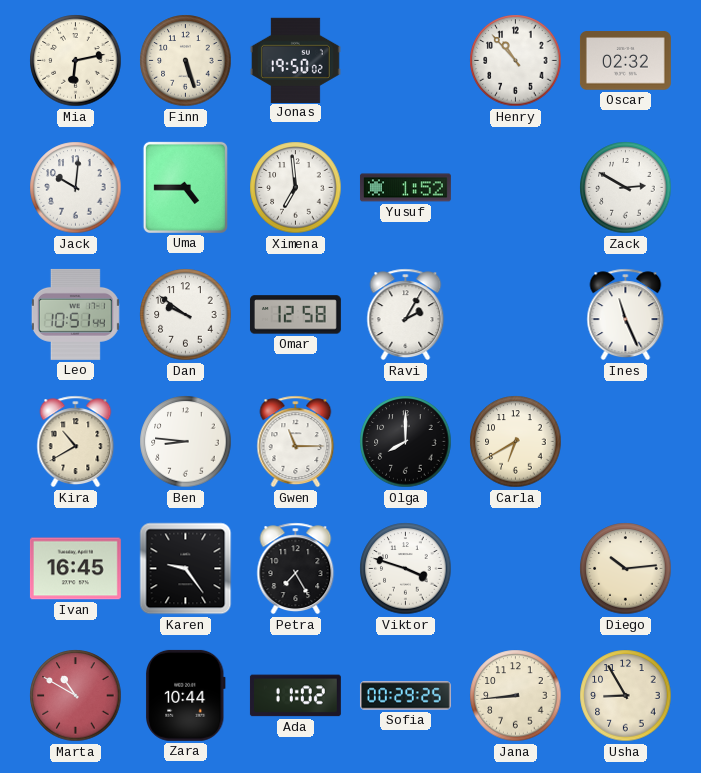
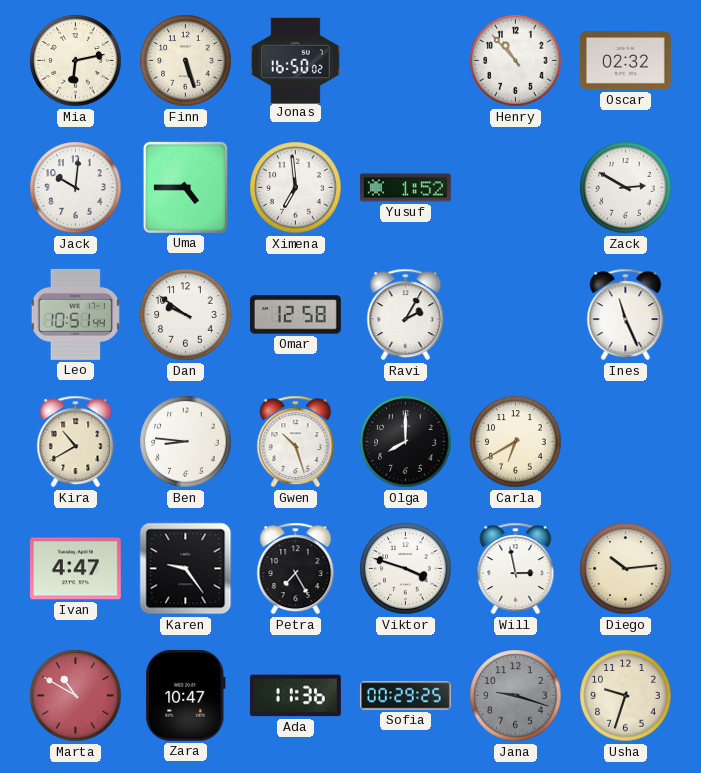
Jonas: 19:50 -> 16:50 (295, 60)
Gwen: 11:15 -> 10:27 (296, 442)
Ivan: 16:45 -> 4:47 (75, 569)
Will: none -> 2:58 (516, 569)
Zara: 10:44 -> 10:47 (185, 695)
Ada: 11:02 -> 11:36 (295, 696)
Jana: 8:44 -> 9:18 (516, 696)
Jana dial: cream -> grey (516, 696)
Usha: 8:55 -> 9:33 (626, 696)
